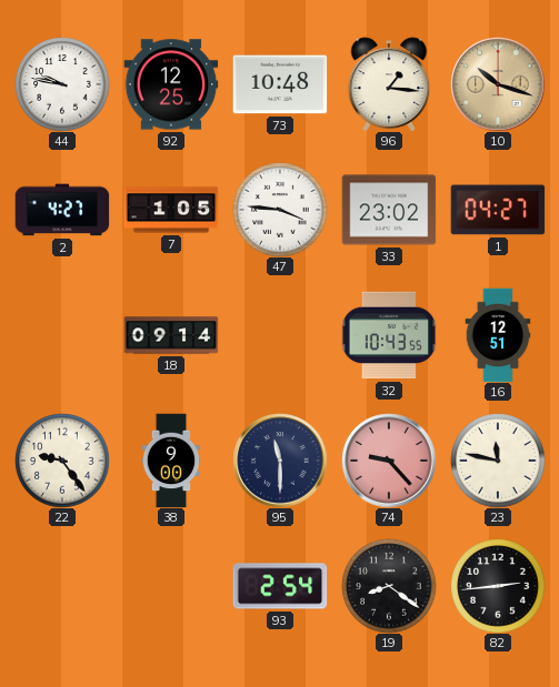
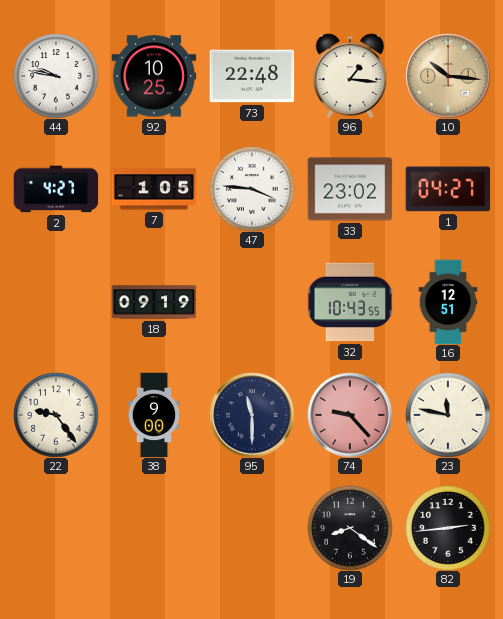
92: 12:25 -> 10:25 (154, 76)
73: 10:48 -> 22:48 (252, 76)
10: 10:18 -> 10:16 (448, 76)
18: 09:14 -> 09:19 (154, 302)
93: 2:54 -> none (280, 586)
